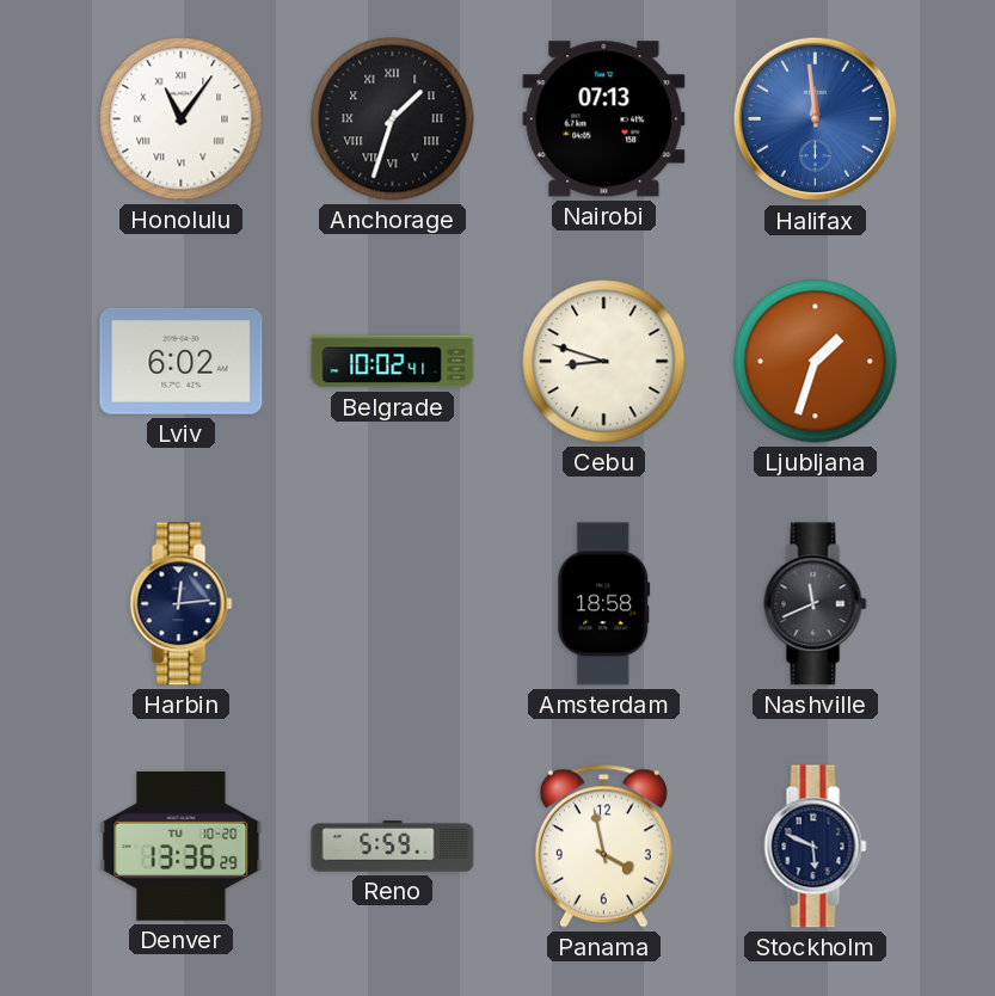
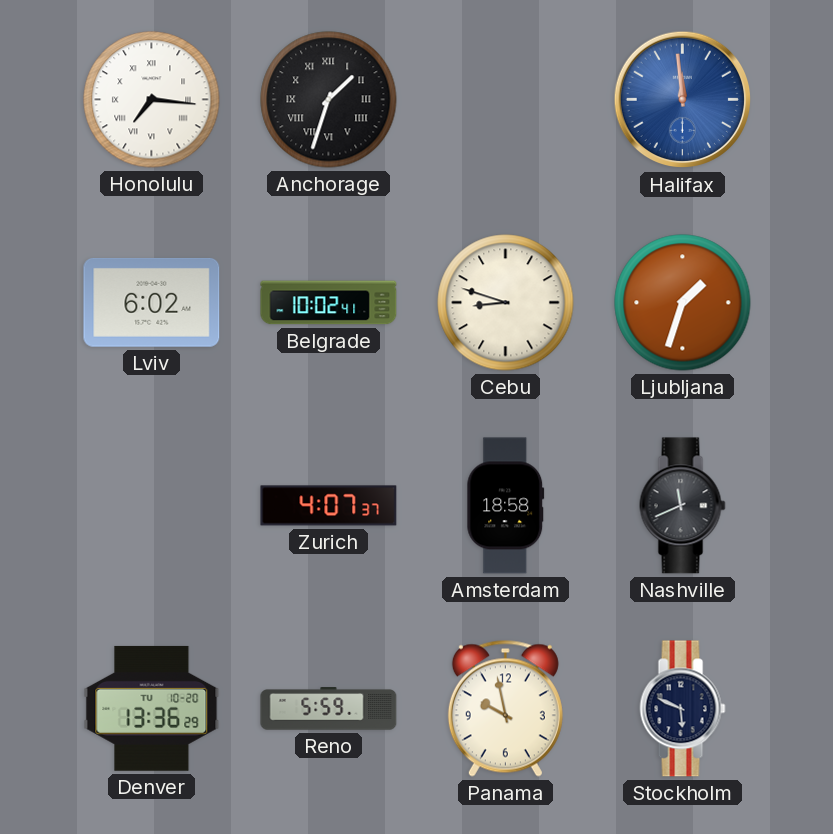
Honolulu: 11:06 -> 7:16 (152, 100)
Nairobi: 07:13 -> none (604, 119)
Harbin: 12:14 -> none (182, 604)
Zurich: none -> 4:07 (329, 506)
Panama: 3:58 -> 9:58 (505, 708)
